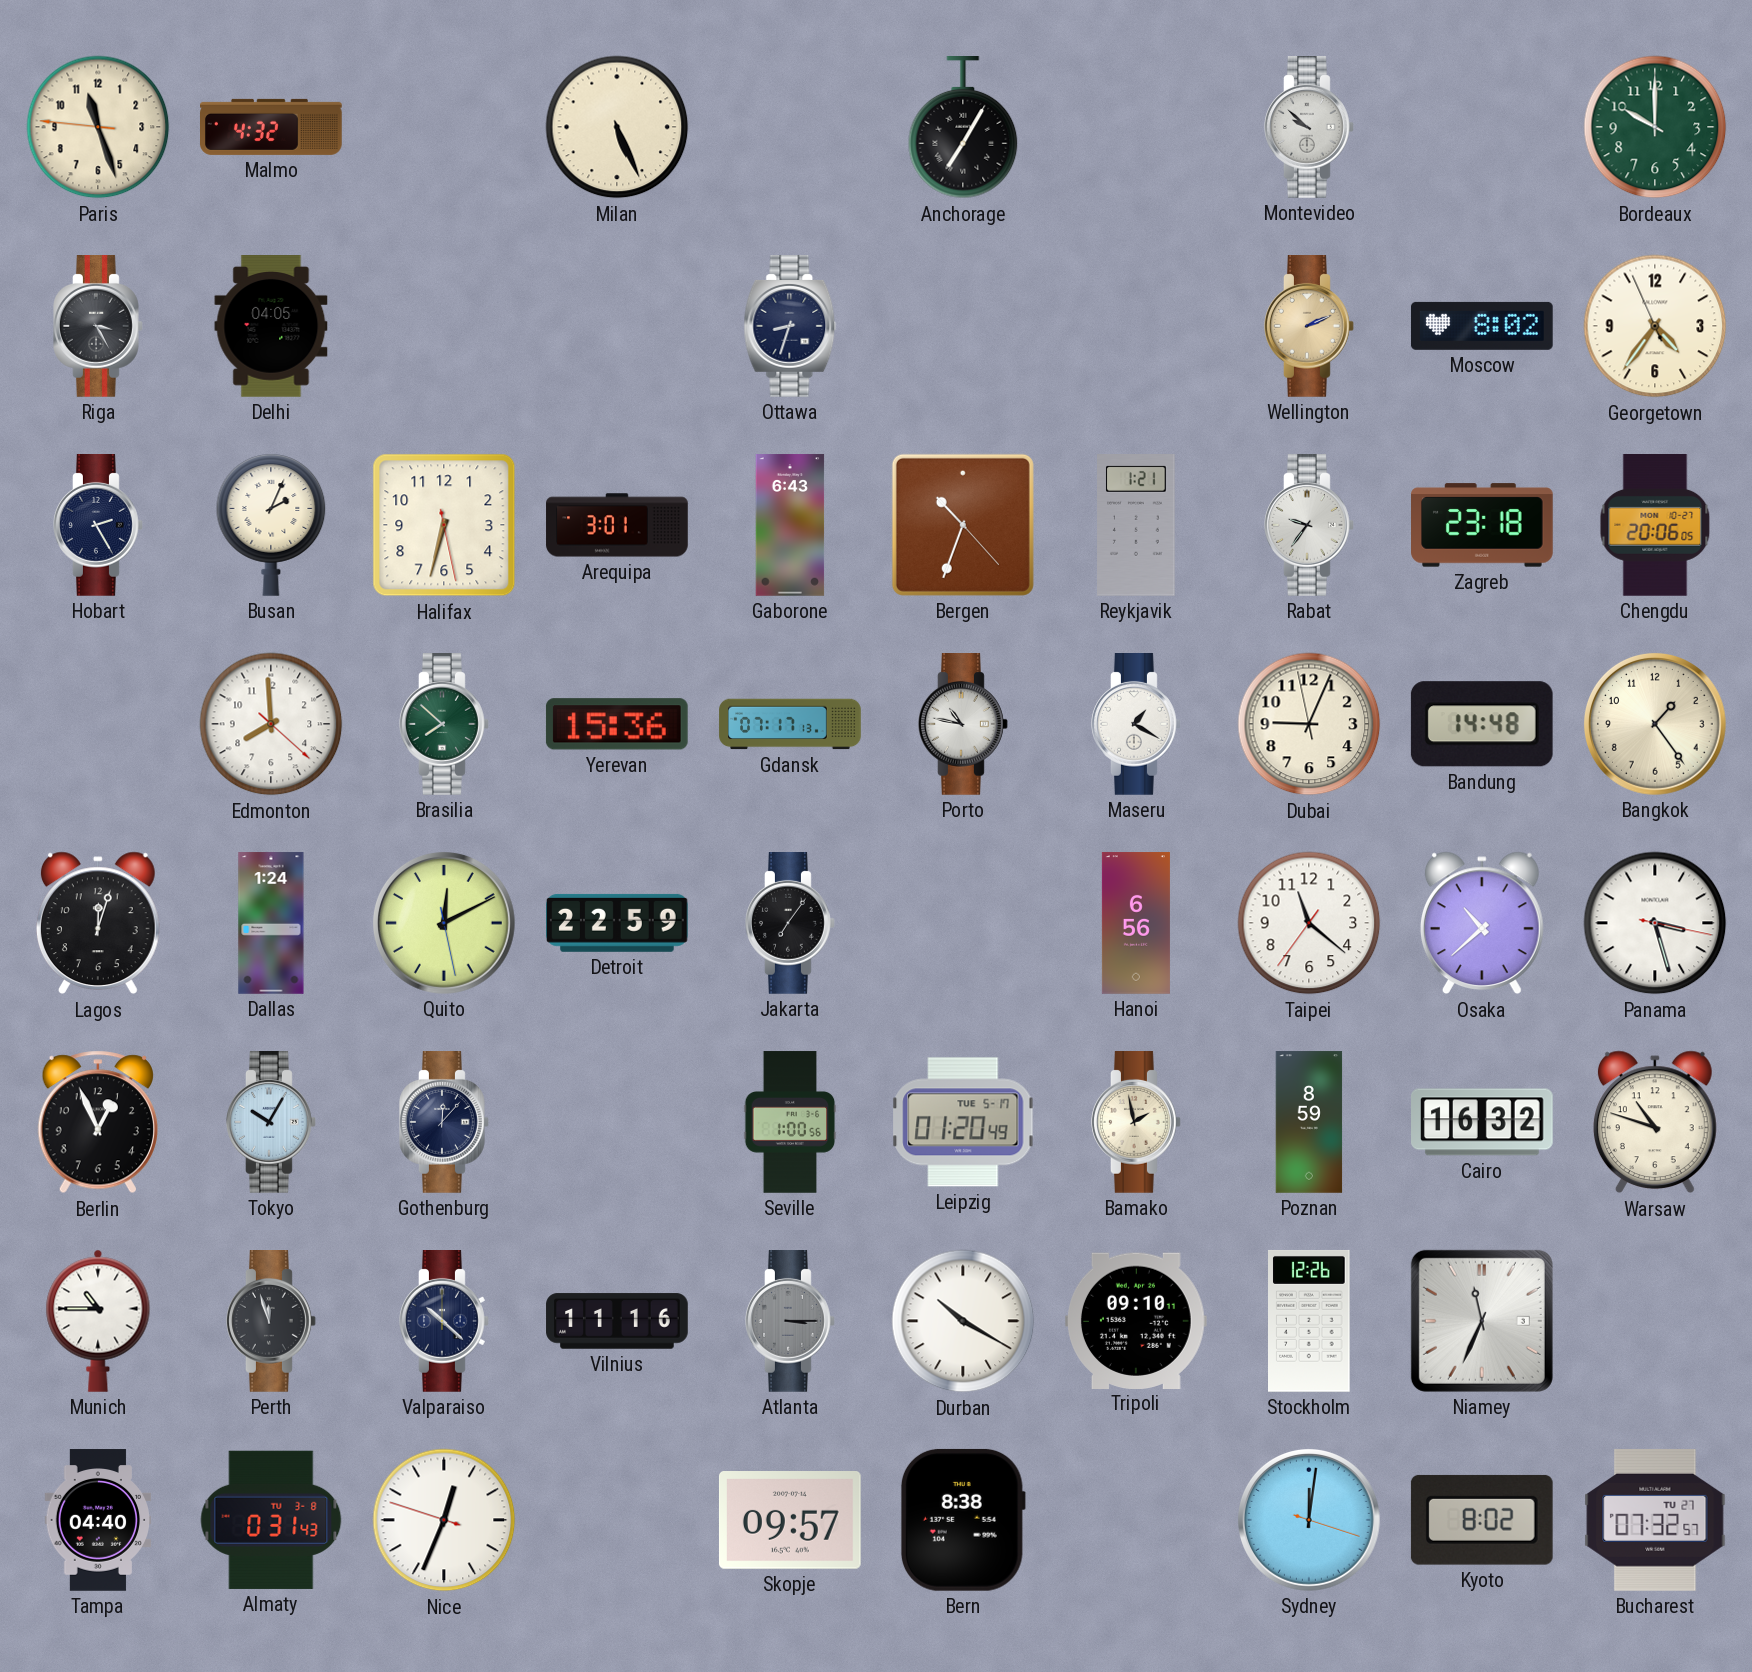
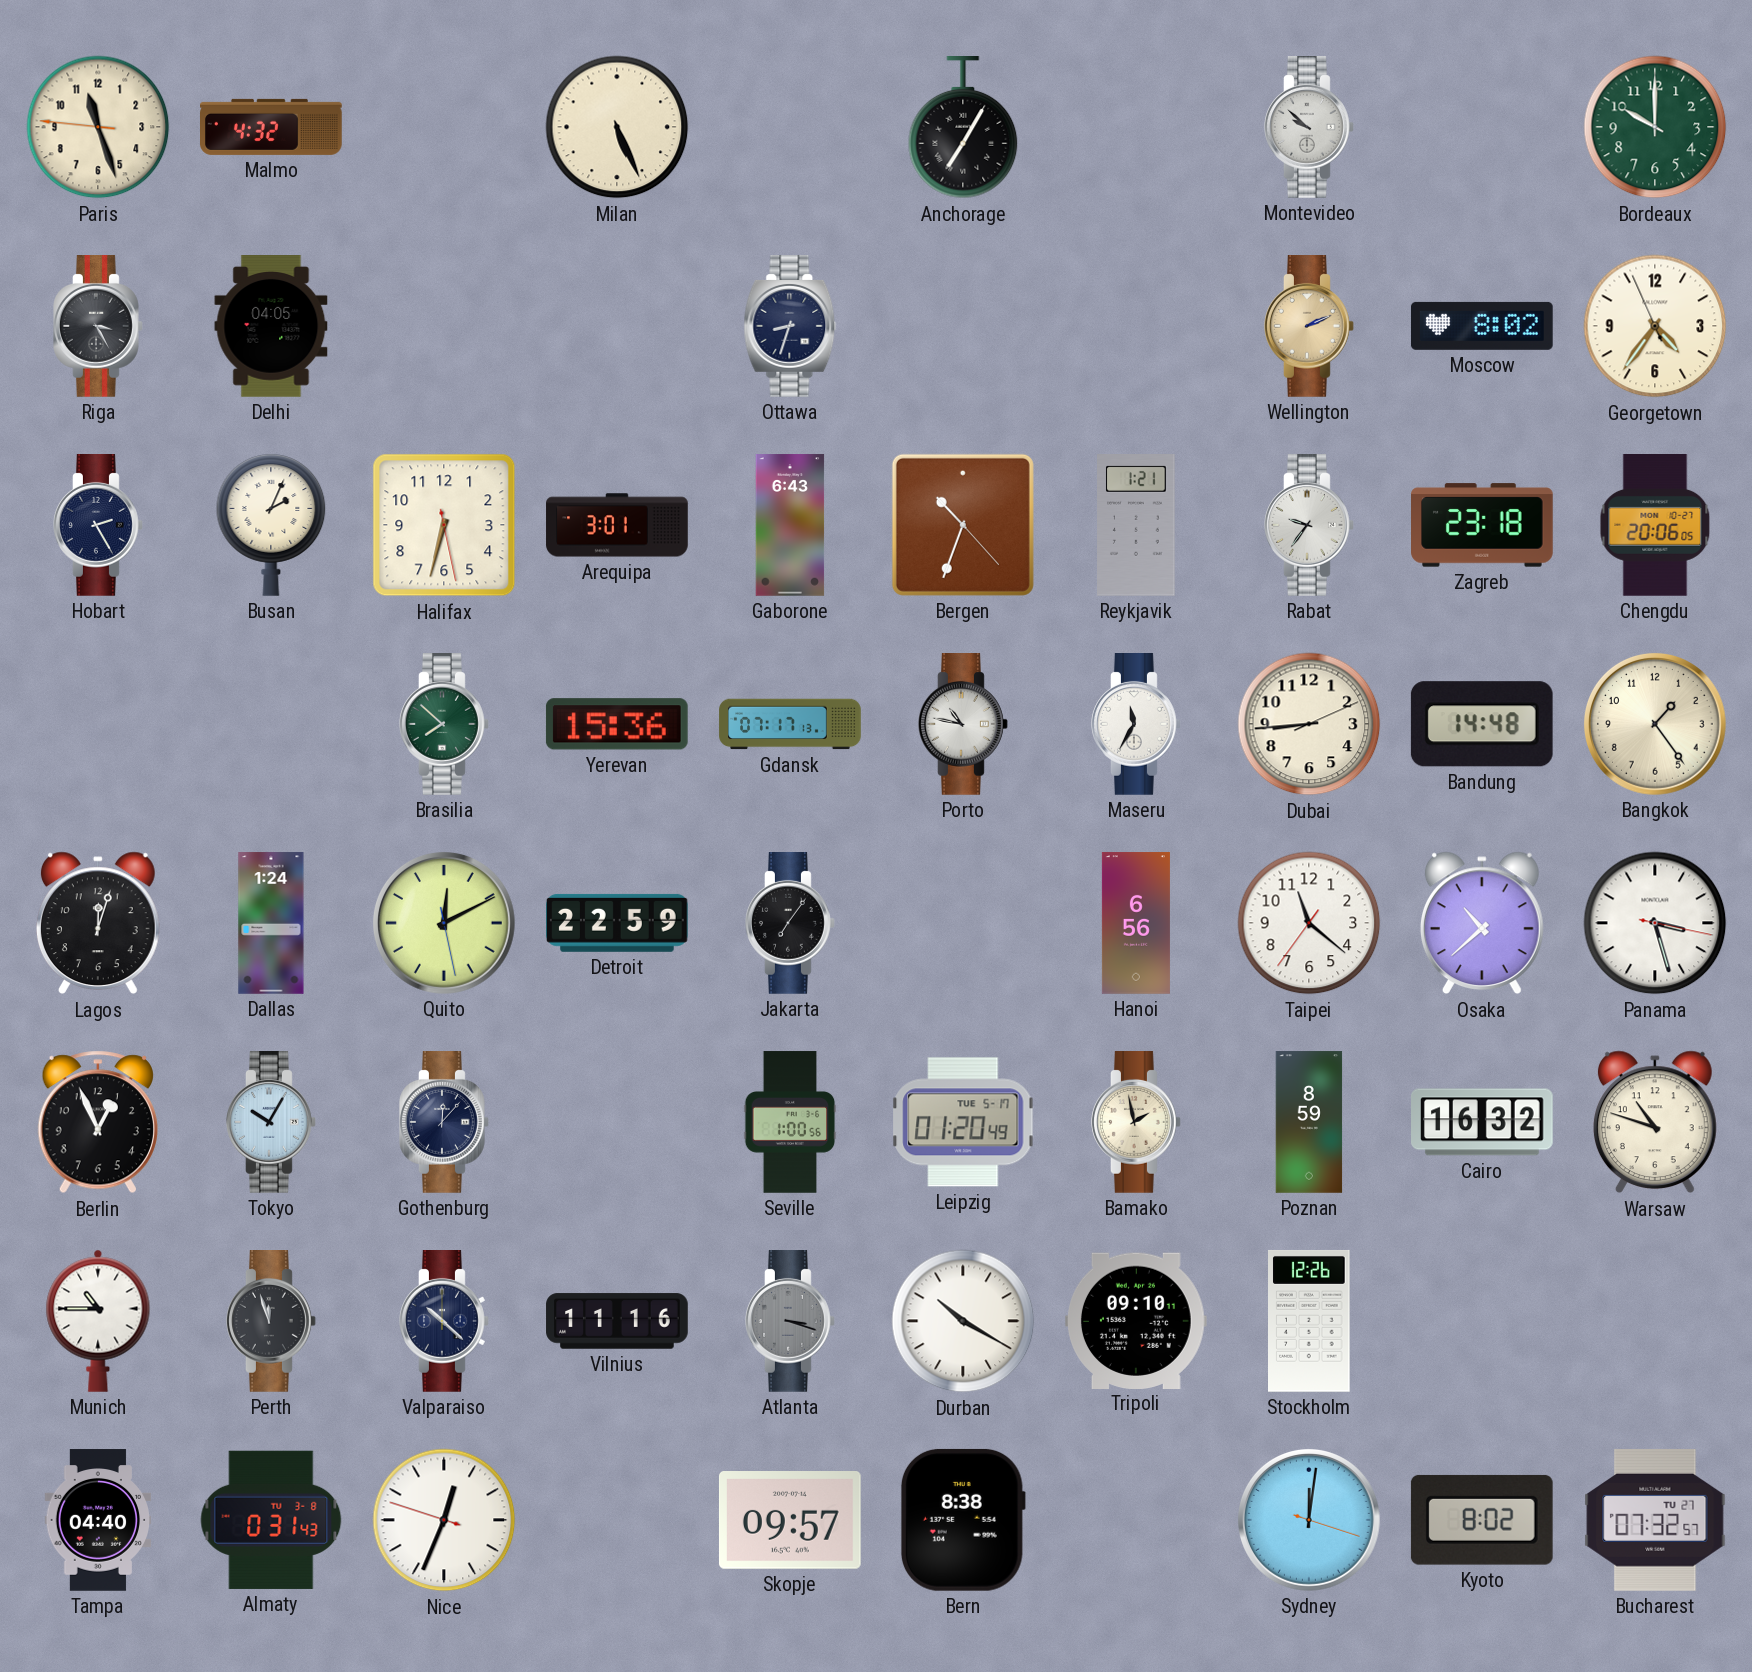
Edmonton: 7:59 -> none (271, 724)
Maseru: 1:20 -> 11:35 (1137, 725)
Dubai: 9:03 -> 8:44 (1309, 724)
Atlanta: 3:15 -> 3:18 (791, 1322)
Niamey: 11:34 -> none (1482, 1321)
